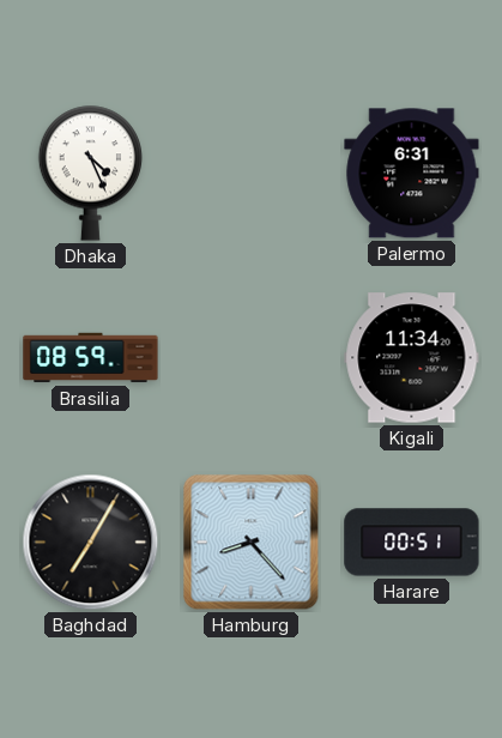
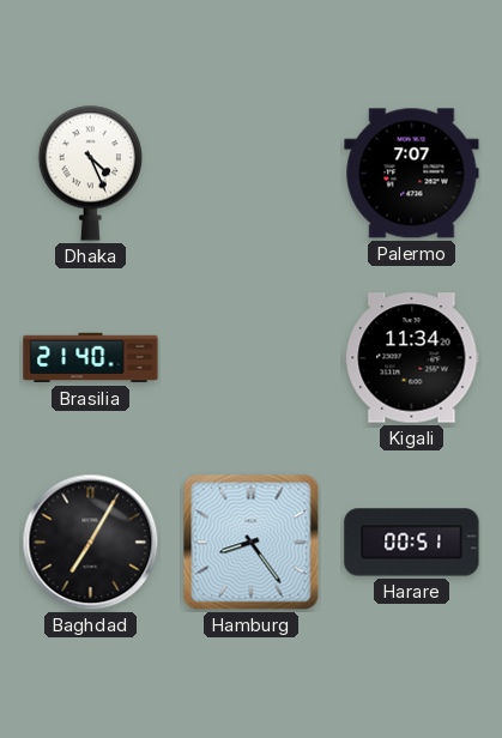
Palermo: 6:31 -> 7:07 (412, 174)
Brasilia: 08:59 -> 21:40 (91, 358)
Hamburg: 8:23 -> 8:24 (252, 543)
